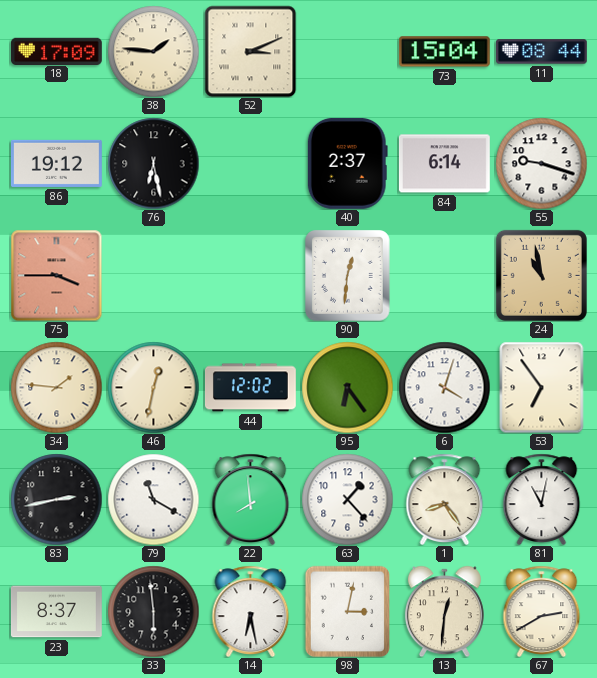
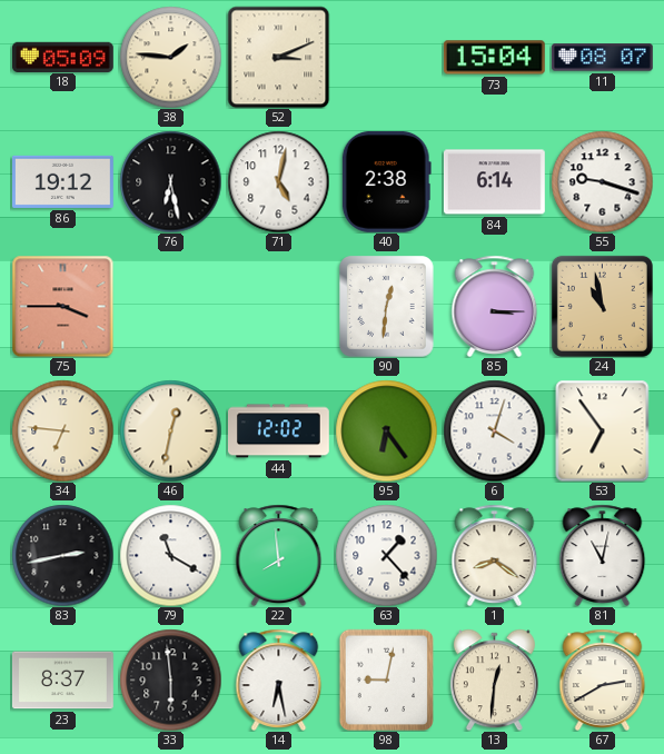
18: 17:09 -> 05:09 (62, 57)
11: 08:44 -> 08:07 (602, 58)
71: none -> 5:02 (278, 181)
40: 2:37 -> 2:38 (386, 181)
85: none -> 3:15 (495, 306)
34: 1:46 -> 6:46 (62, 430)
1: 8:24 -> 8:21 (495, 555)
98: 3:02 -> 9:02 (386, 679)
